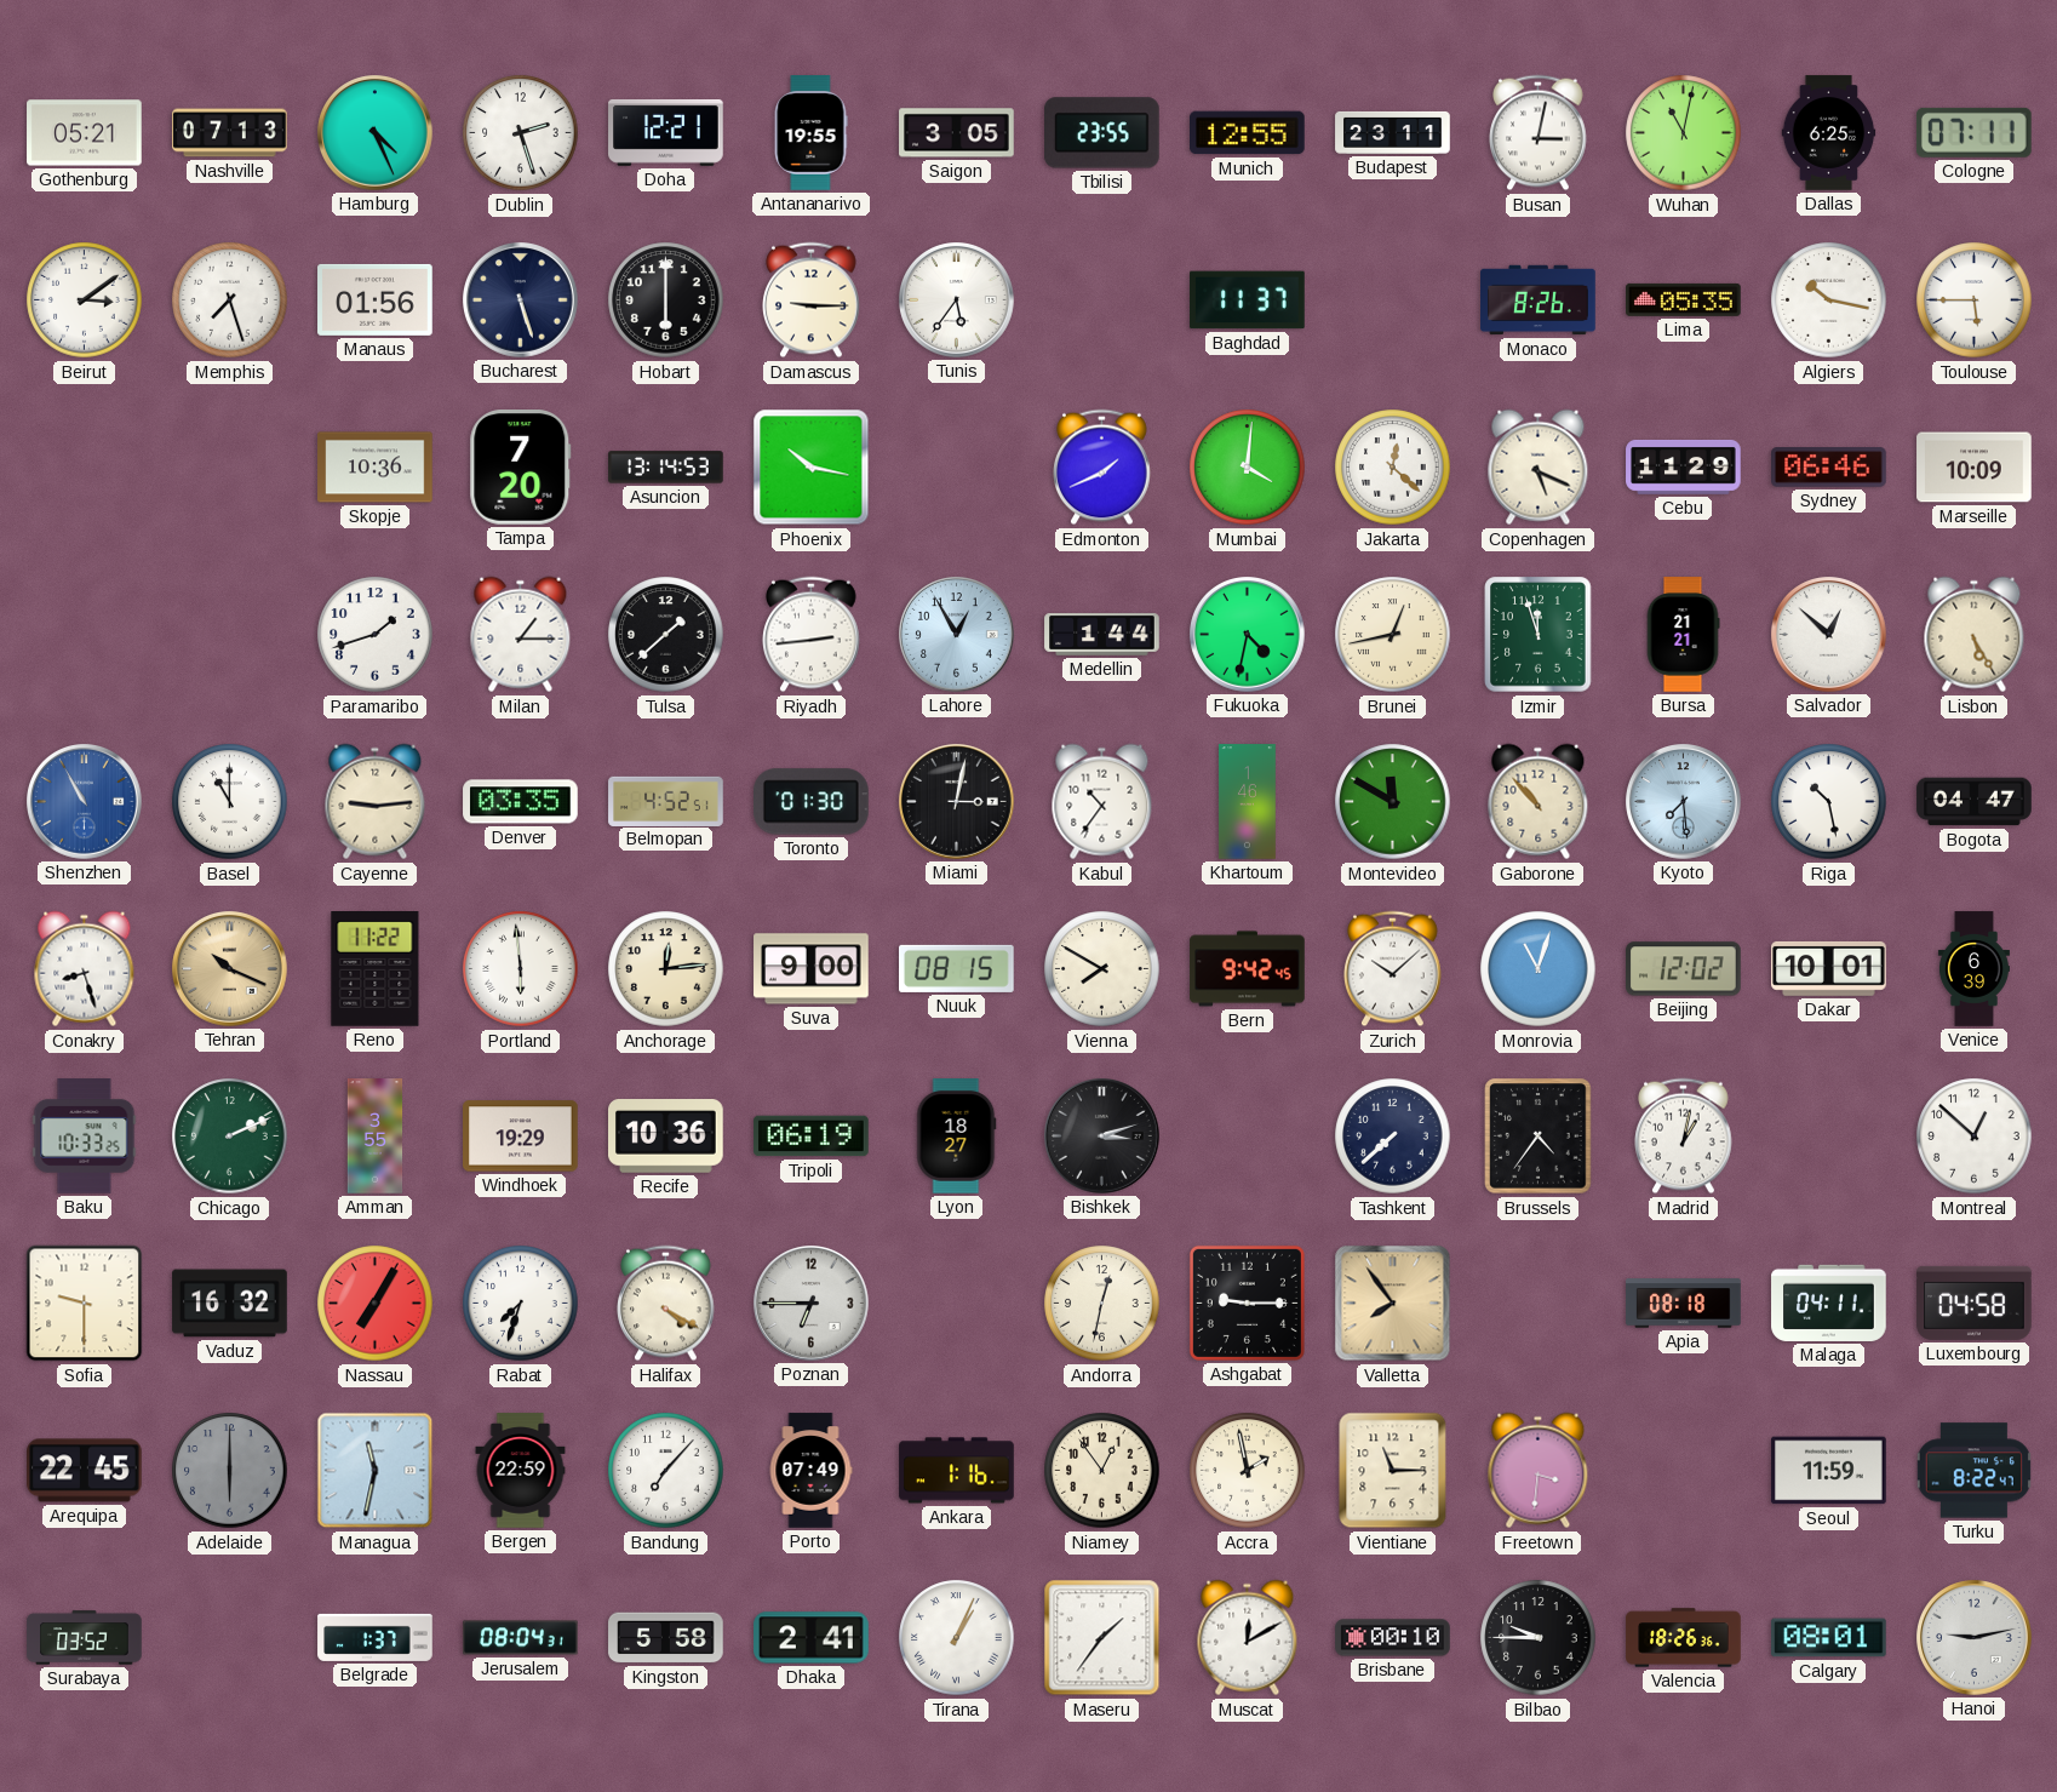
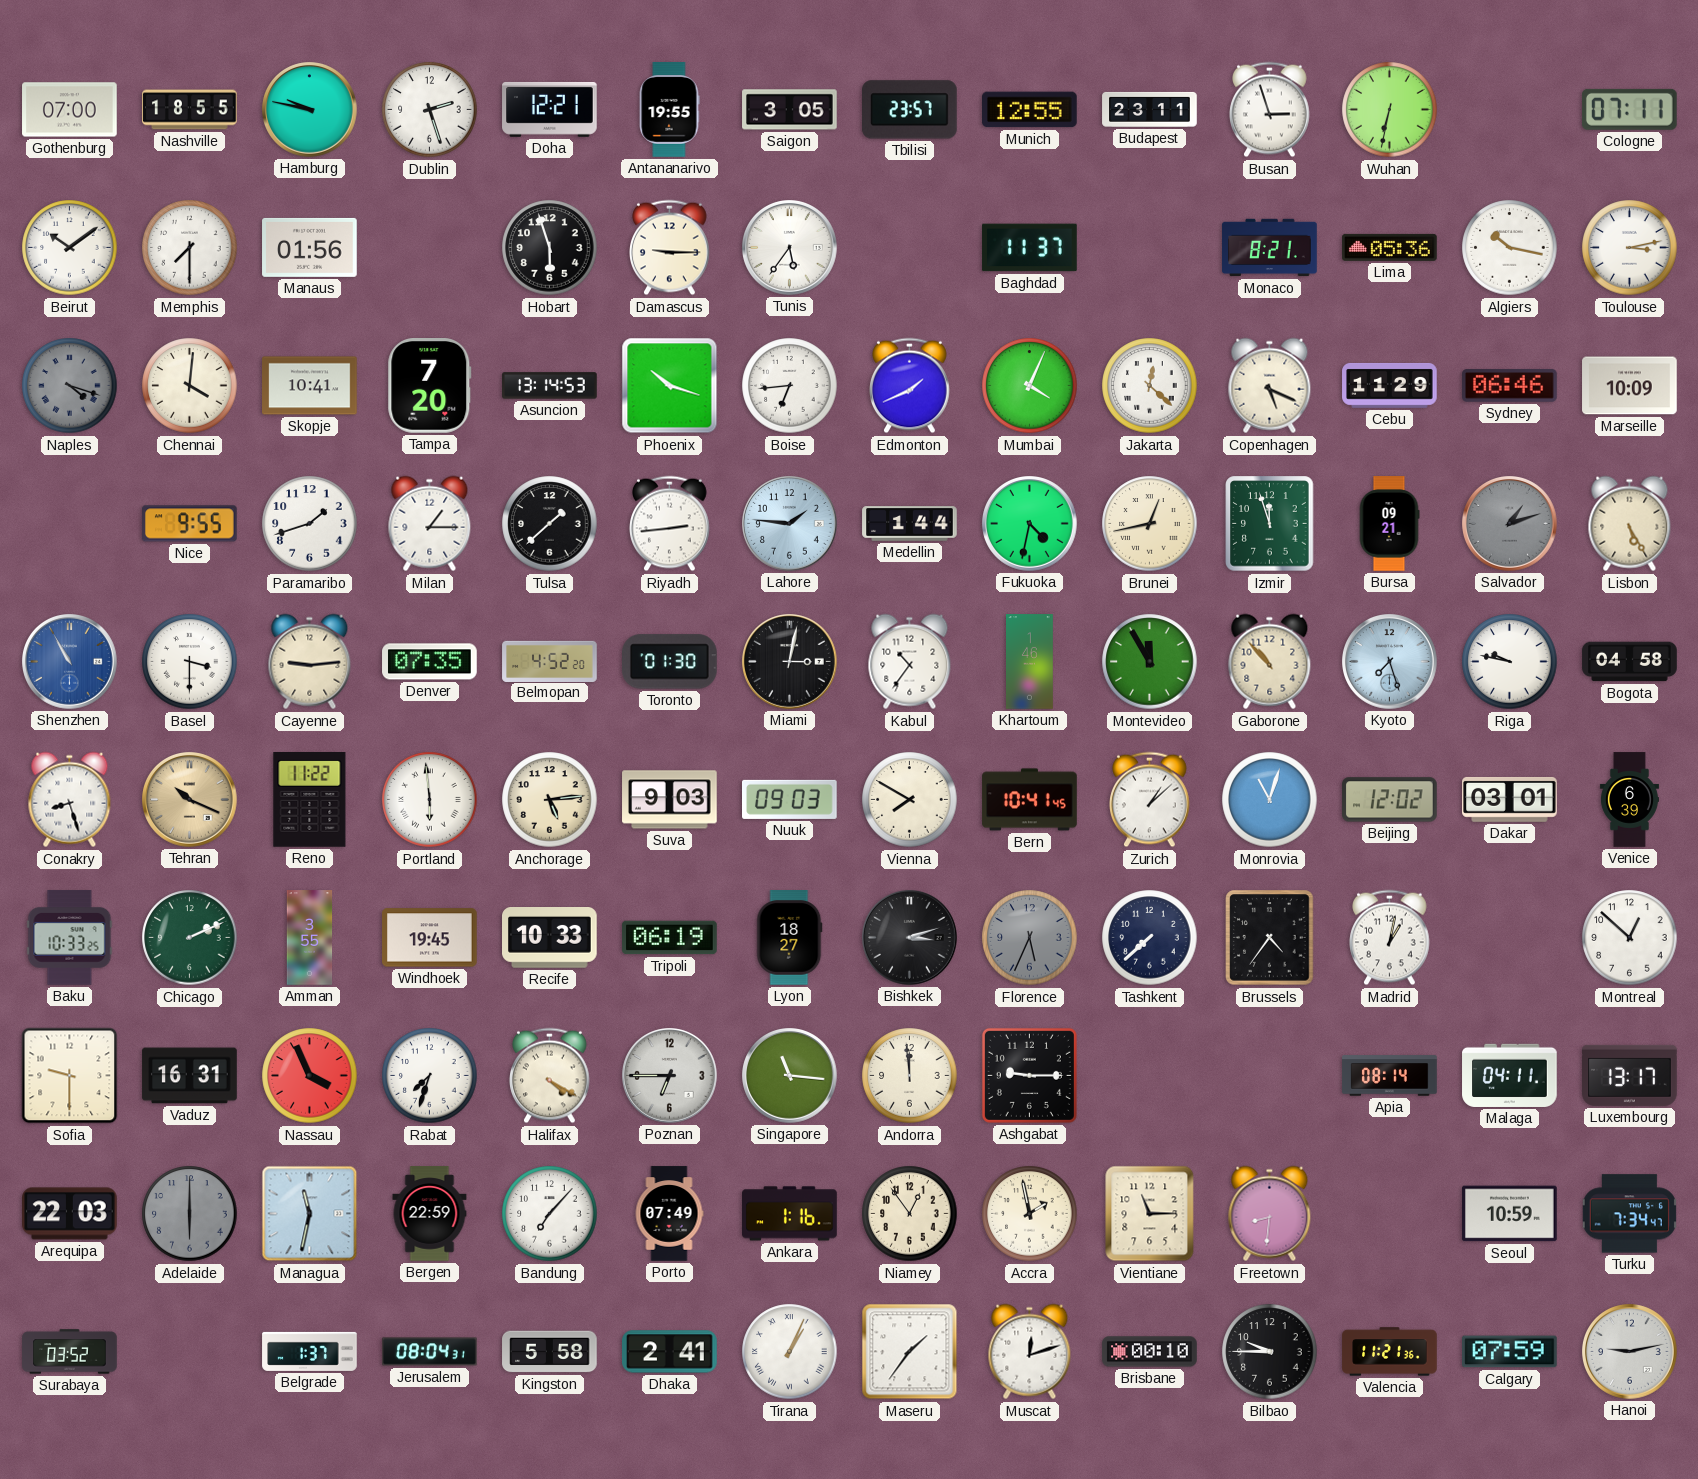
Gothenburg: 05:21 -> 07:00 (70, 110)
Nashville: 07:13 -> 18:55 (190, 110)
Hamburg: 4:26 -> 9:47 (310, 110)
Tbilisi: 23:55 -> 23:57 (910, 110)
Busan: 3:02 -> 2:57 (1270, 110)
Wuhan: 11:02 -> 6:32 (1390, 110)
Dallas: 6:25 -> none (1829, 133)
Beirut: 3:09 -> 10:09 (70, 248)
Memphis: 7:27 -> 7:30 (190, 248)
Bucharest: 5:27 -> none (521, 300)
Hobart: 6:00 -> 5:57 (550, 248)
Monaco: 8:26 -> 8:21 (1270, 248)
Lima: 05:35 -> 05:36 (1390, 247)
Toulouse: 5:45 -> 3:13 (1630, 248)
Naples: none -> 4:18 (70, 386)
Chennai: none -> 4:01 (190, 386)
Skopje: 10:36 -> 10:41 (310, 386)
Phoenix: 10:17 -> 10:18 (670, 386)
Boise: none -> 6:44 (790, 386)
Mumbai: 4:01 -> 4:04 (1030, 386)
Nice: none -> 9:55 (190, 524)
Lahore: 12:55 -> 1:46 (790, 524)
Bursa: 21:21 -> 09:21 (1389, 524)
Salvador: 12:52 -> 1:12 (1510, 524)
Salvador dial: white -> grey (1510, 524)
Basel: 11:00 -> 3:30 (190, 662)
Denver: 03:35 -> 07:35 (430, 662)
Belmopan: 4:52:51 -> 4:52:20 (550, 661)
Montevideo: 11:50 -> 11:55 (1150, 662)
Kyoto: 7:29 -> 7:27 (1390, 662)
Riga: 10:28 -> 9:47 (1510, 662)
Bogota: 04:47 -> 04:58 (1630, 662)
Anchorage: 12:14 -> 5:14 (550, 800)
Suva: 9:00 -> 9:03 (670, 800)
Nuuk: 08:15 -> 09:03 (790, 799)
Bern: 9:42 -> 10:41 (1030, 800)
Zurich: 10:08 -> 1:08 (1150, 800)
Dakar: 10:01 -> 03:01 (1510, 799)
Windhoek: 19:29 -> 19:45 (430, 938)
Recife: 10:36 -> 10:33 (550, 938)
Florence: none -> 5:34 (1030, 938)
Vaduz: 16:32 -> 16:31 (190, 1076)
Nassau: 7:05 -> 3:56 (310, 1076)
Singapore: none -> 11:16 (790, 1076)
Andorra: 12:32 -> 11:59 (910, 1076)
Valletta: 7:54 -> none (1393, 1304)
Apia: 08:18 -> 08:14 (1390, 1076)
Luxembourg: 04:58 -> 13:17 (1630, 1075)
Arequipa: 22:45 -> 22:03 (70, 1214)
Freetown: 3:31 -> 8:31 (1270, 1214)
Seoul: 11:59 -> 10:59 (1510, 1214)
Turku: 8:22 -> 7:34 (1629, 1214)
Muscat: 12:10 -> 12:12 (1030, 1352)
Valencia: 18:26 -> 11:21 (1390, 1352)
Calgary: 08:01 -> 07:59 (1510, 1352)
